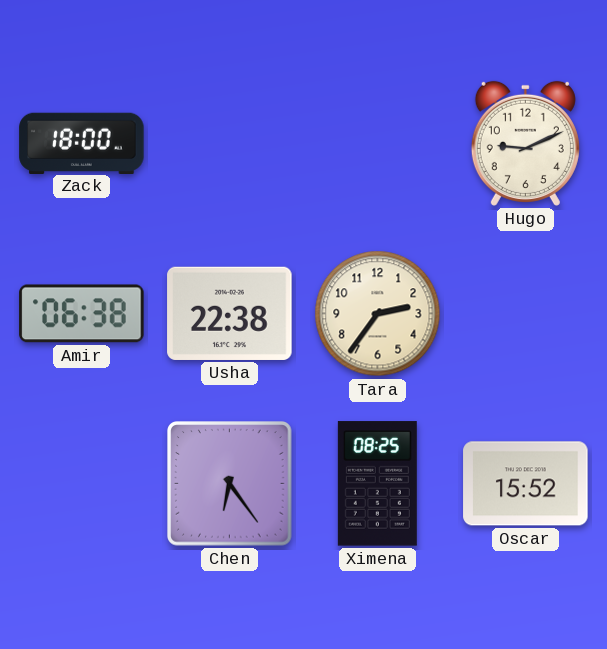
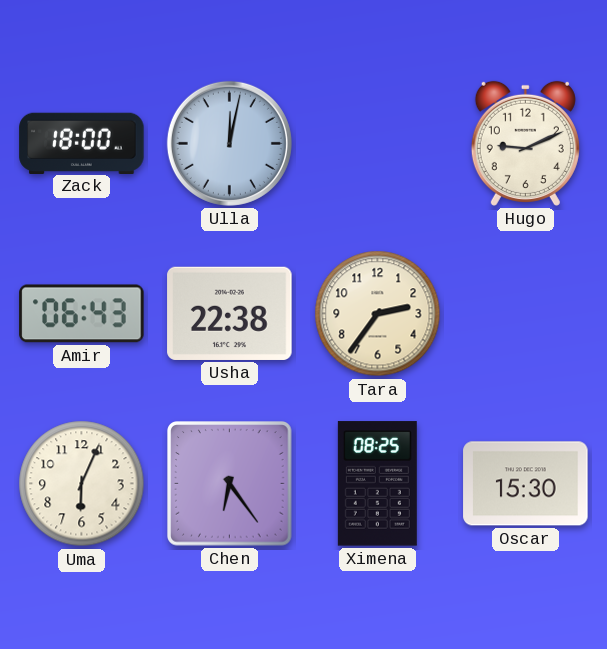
Ulla: none -> 12:02 (229, 143)
Amir: 06:38 -> 06:43 (82, 314)
Uma: none -> 6:04 (82, 484)
Oscar: 15:52 -> 15:30 (526, 484)
